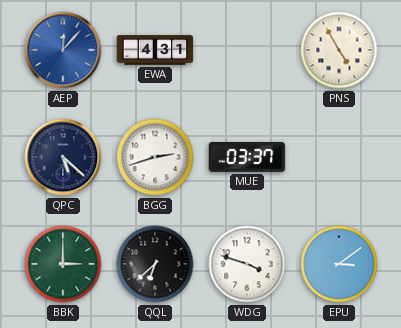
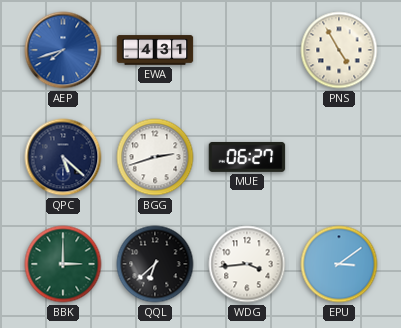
AEP: 12:07 -> 7:42 (63, 50)
MUE: 03:37 -> 06:27 (247, 157)
WDG: 3:48 -> 3:44 (247, 264)
